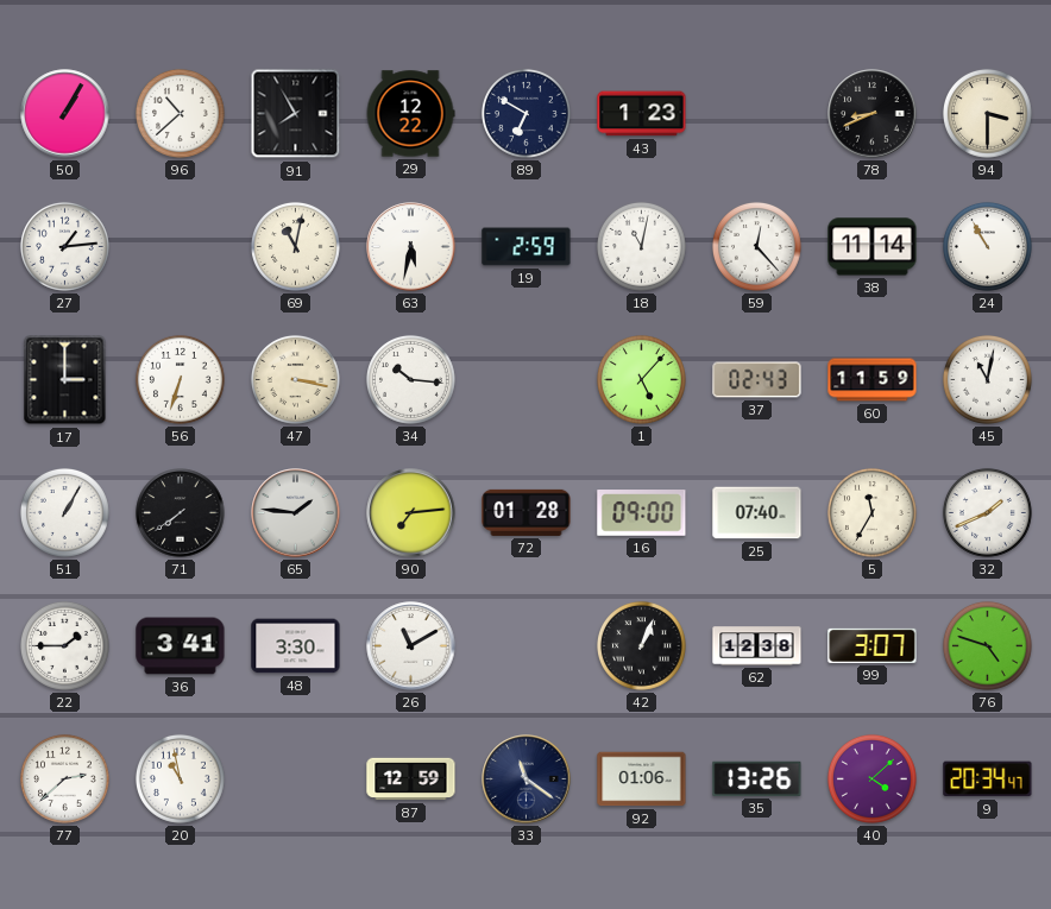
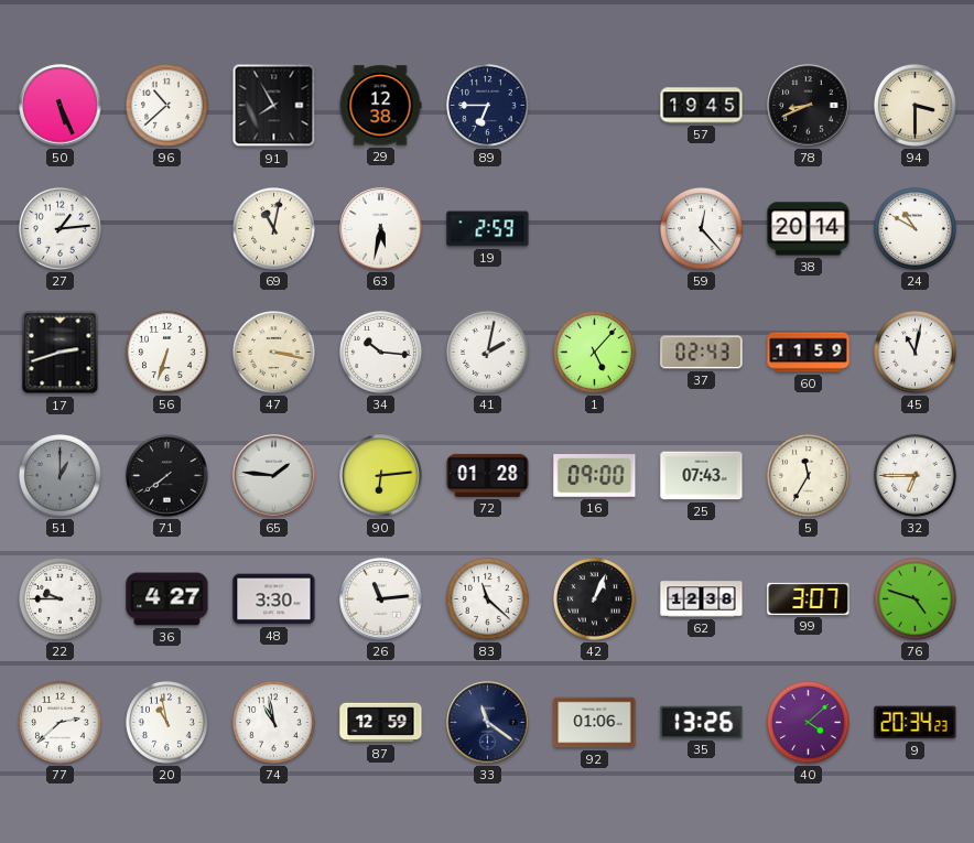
50: 1:05 -> 5:26 (61, 106)
29: 12:22 -> 12:38 (380, 106)
89: 6:50 -> 6:45 (487, 105)
43: 1:23 -> none (642, 114)
57: none -> 19:45 (702, 106)
18: 11:02 -> none (641, 246)
38: 11:14 -> 20:14 (809, 229)
24: 10:55 -> 10:50 (915, 228)
17: 3:00 -> 2:42 (61, 353)
41: none -> 2:02 (487, 352)
51: 1:05 -> 1:00 (59, 475)
51 dial: white -> grey (59, 475)
90: 7:14 -> 6:14 (381, 476)
25: 07:40 -> 07:43 (702, 476)
32: 1:41 -> 6:45 (915, 475)
22: 1:45 -> 9:45 (59, 598)
36: 3:41 -> 4:27 (167, 599)
26: 11:10 -> 11:14 (381, 599)
83: none -> 11:22 (487, 598)
74: none -> 10:58 (273, 722)
9: 20:34:47 -> 20:34:23 (916, 723)
